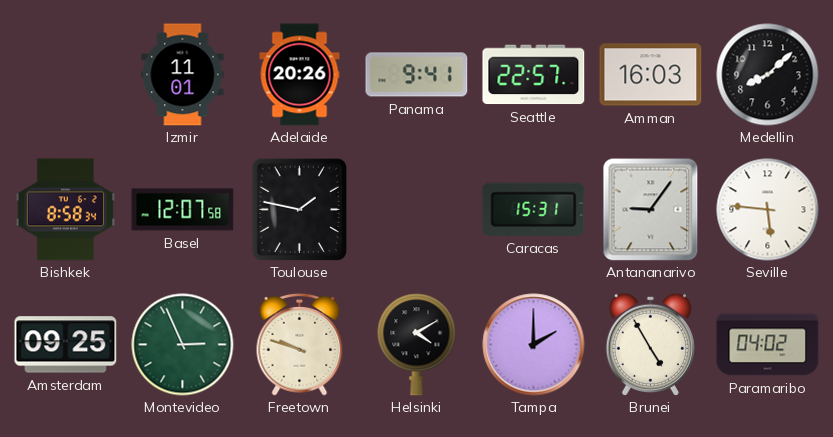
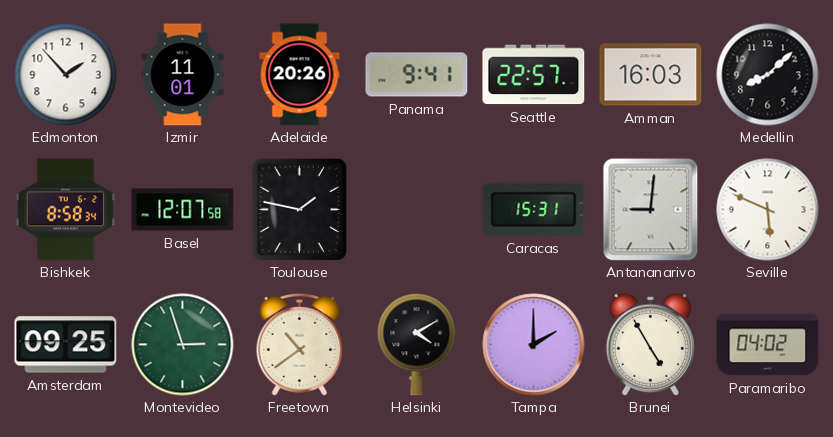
Edmonton: none -> 1:53 (66, 75)
Antananarivo: 9:06 -> 9:01 (651, 210)
Seville: 5:46 -> 5:49 (768, 210)
Montevideo: 2:56 -> 2:57 (183, 345)
Freetown: 9:48 -> 10:39 (300, 345)
